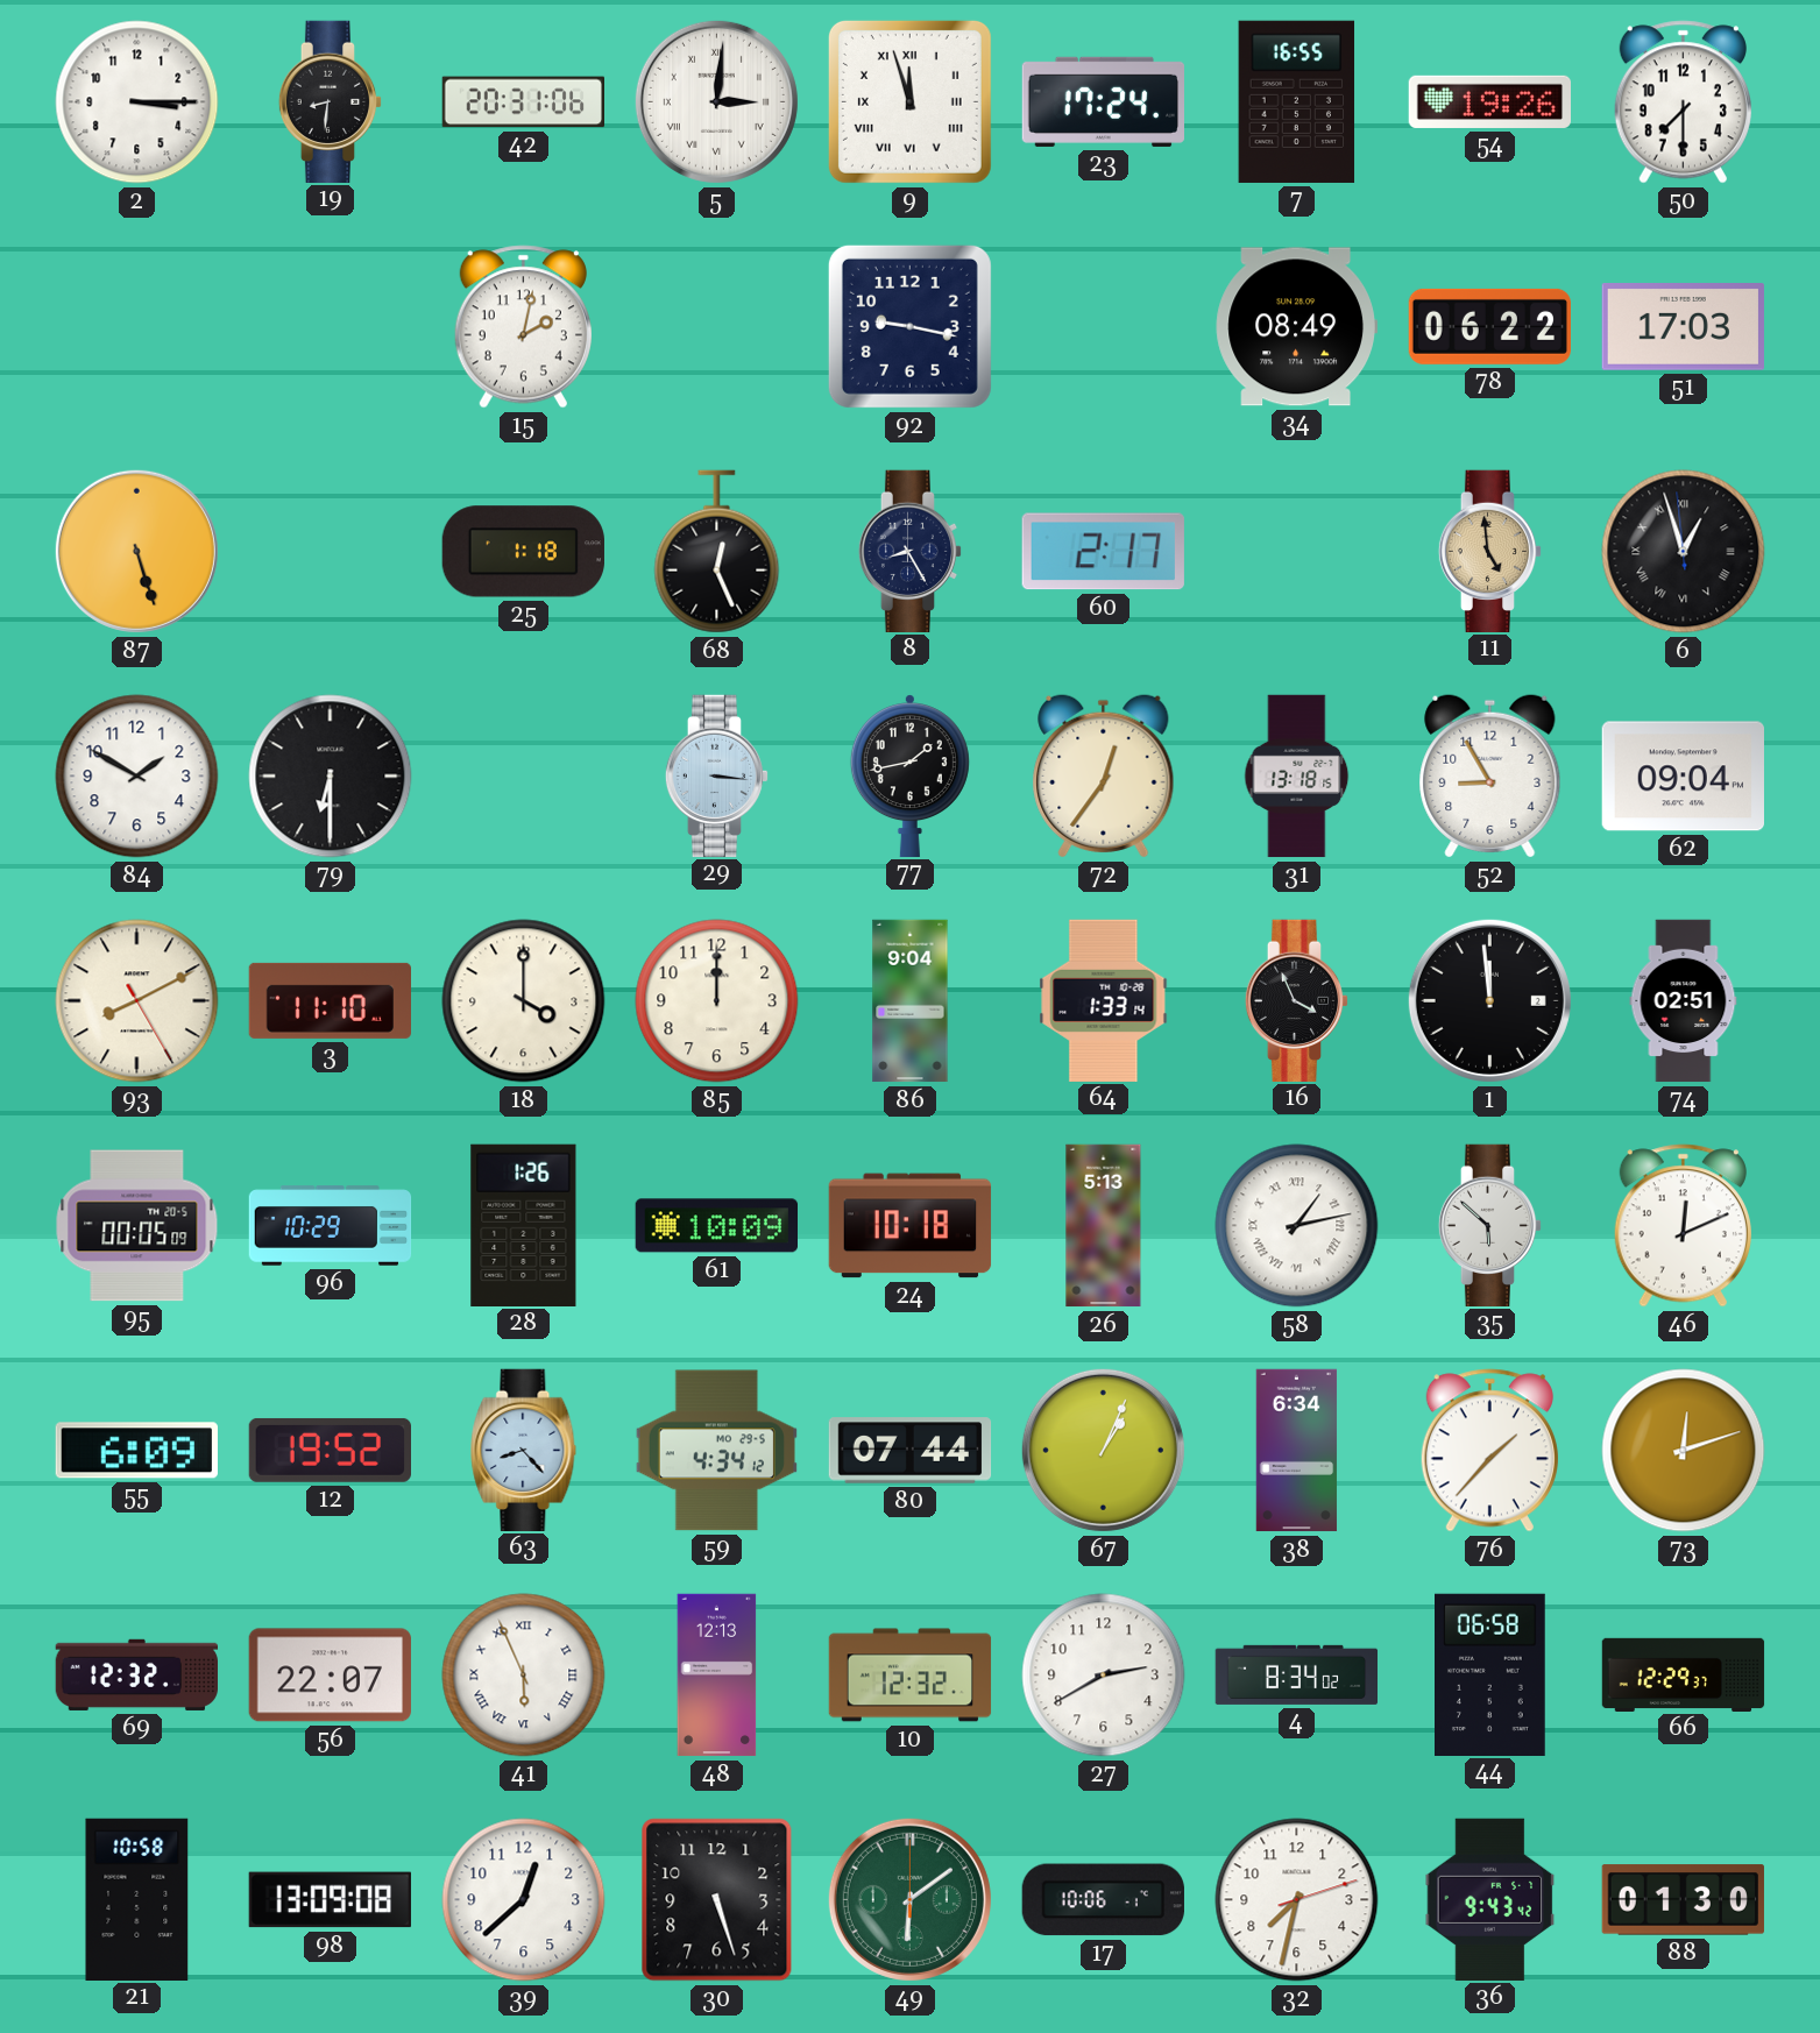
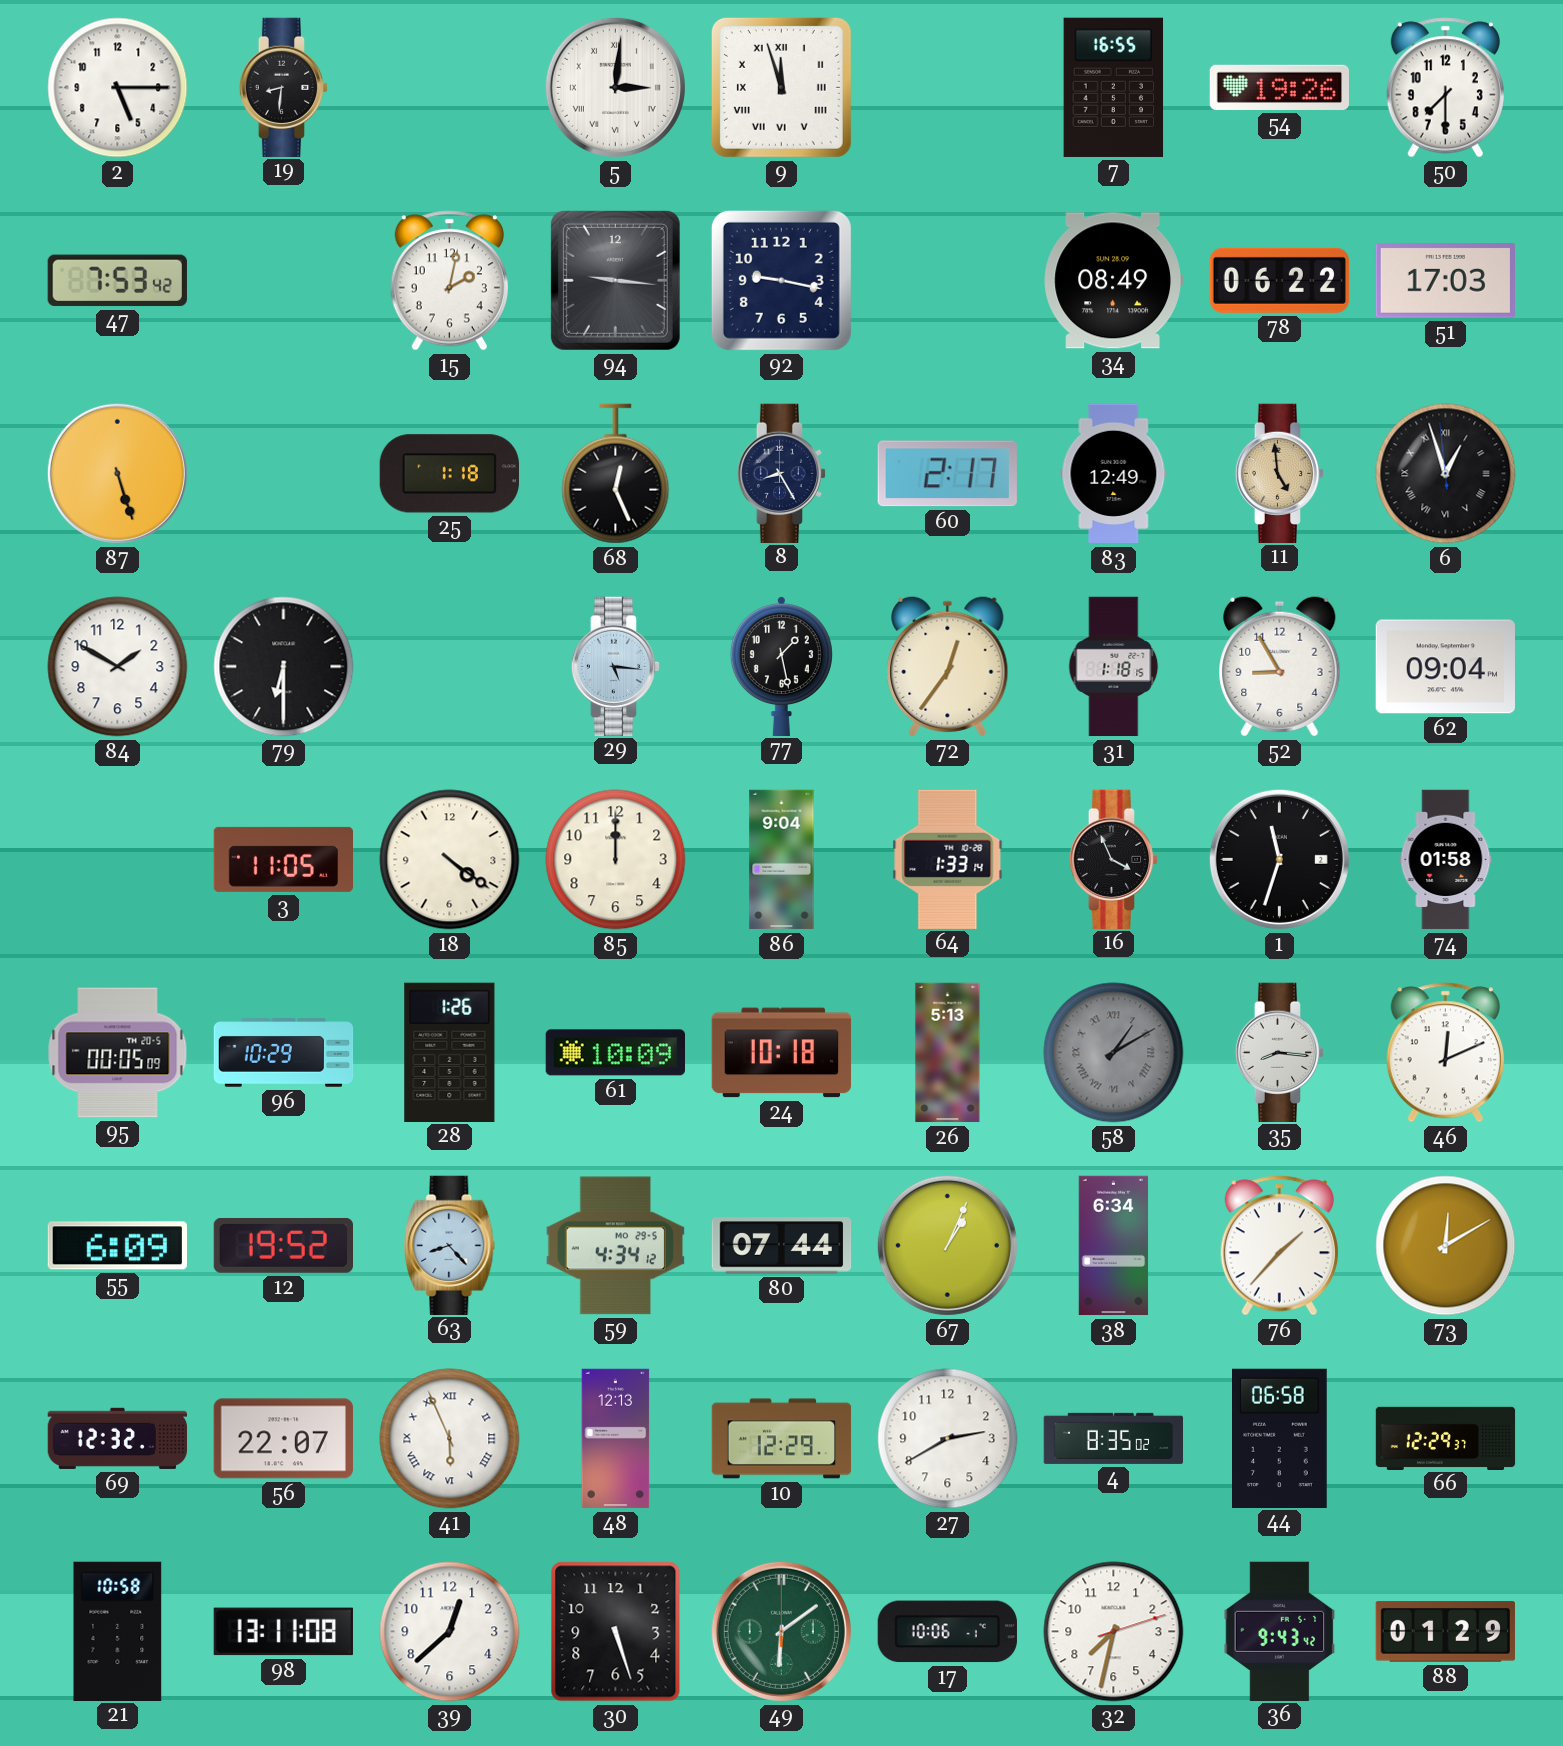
2: 3:15 -> 5:15 (118, 88)
42: 20:31 -> none (523, 102)
23: 17:24 -> none (1103, 101)
47: none -> 7:53 (117, 281)
94: none -> 9:16 (615, 280)
83: none -> 12:49 (1114, 474)
29: 3:16 -> 5:16 (616, 666)
77: 1:43 -> 1:28 (781, 666)
31: 13:18 -> 1:18 (1114, 667)
93: 8:10 -> none (137, 1001)
3: 11:10 -> 11:05 (283, 859)
18: 4:00 -> 4:21 (450, 860)
1: 11:59 -> 11:33 (1279, 859)
74: 02:51 -> 01:58 (1446, 860)
58: 1:13 -> 1:10 (1114, 1053)
58 dial: white -> grey (1114, 1053)
35: 5:52 -> 8:16 (1280, 1052)
73: 12:12 -> 12:10 (1446, 1246)
10: 12:32 -> 12:29 (782, 1439)
4: 8:34 -> 8:35 (1114, 1438)
98: 13:09 -> 13:11 (283, 1632)
88: 01:30 -> 01:29 (1445, 1632)
